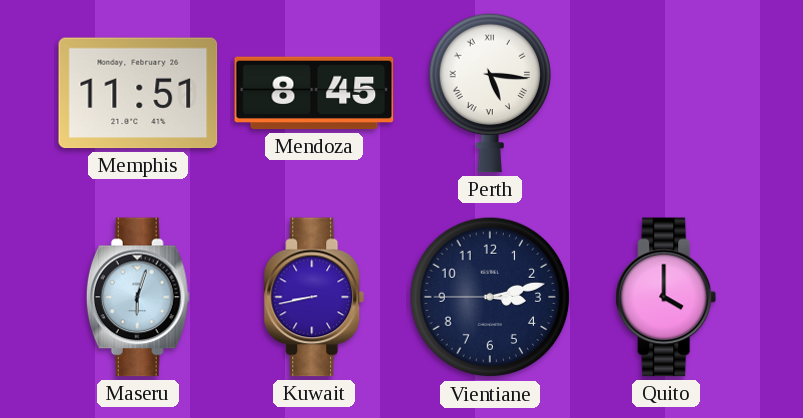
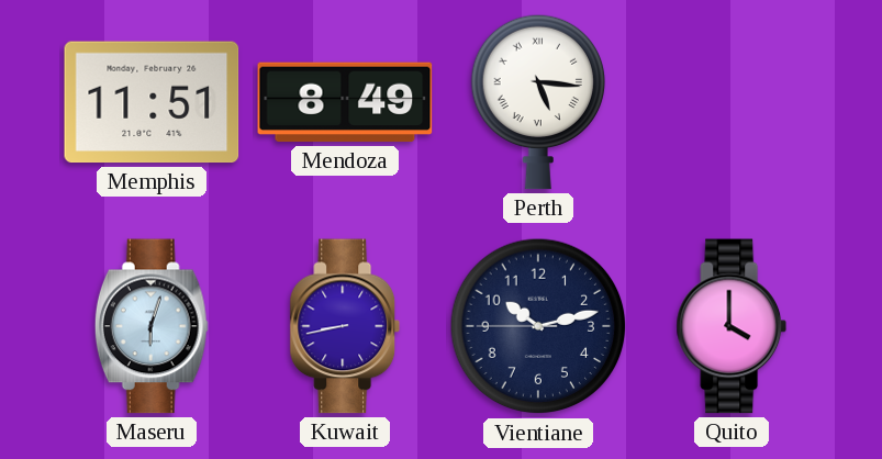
Mendoza: 8:45 -> 8:49 (345, 102)
Vientiane: 3:12 -> 10:12 (538, 326)
